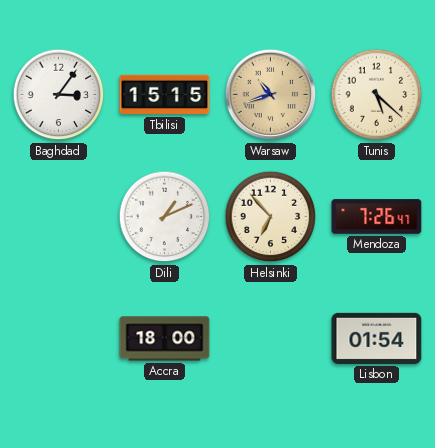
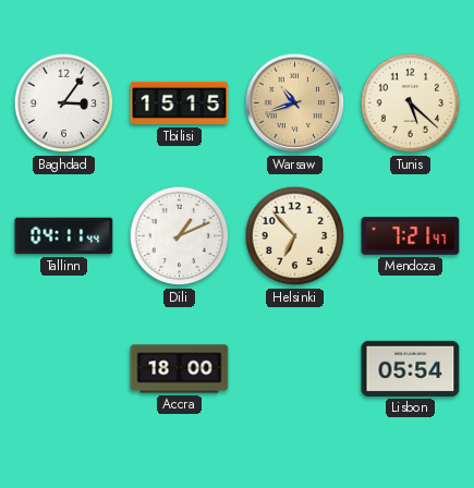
Tallinn: none -> 04:11 (64, 236)
Mendoza: 7:26 -> 7:21 (411, 236)
Lisbon: 01:54 -> 05:54 (411, 368)
